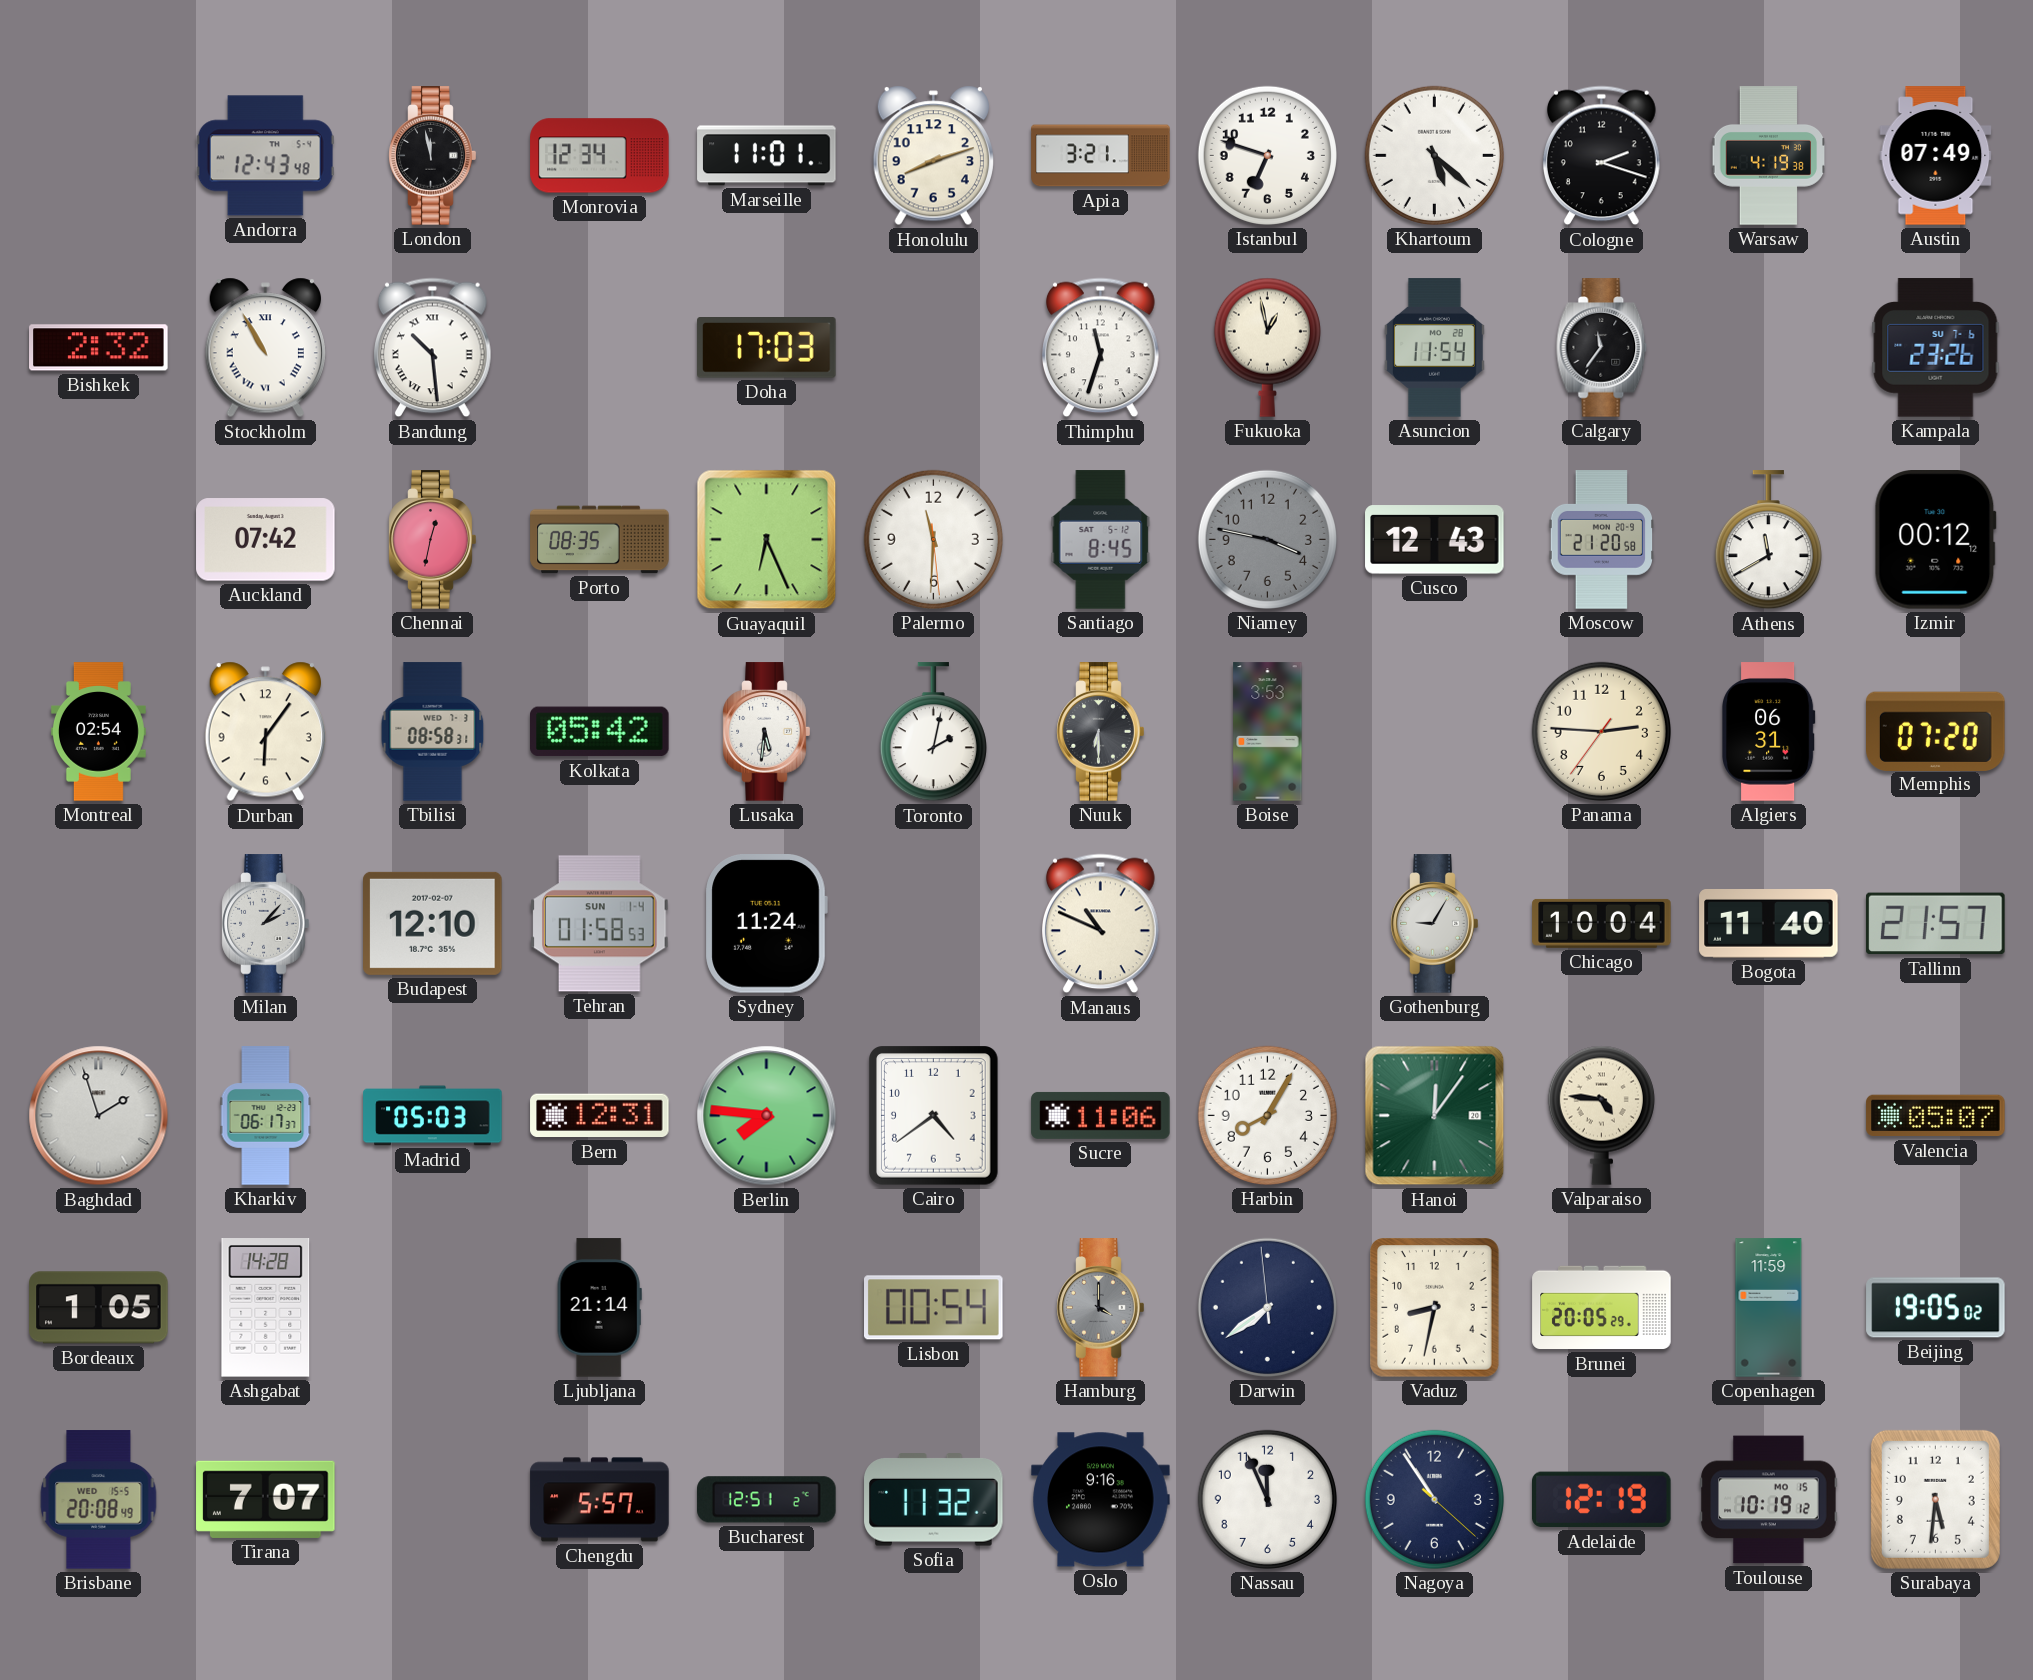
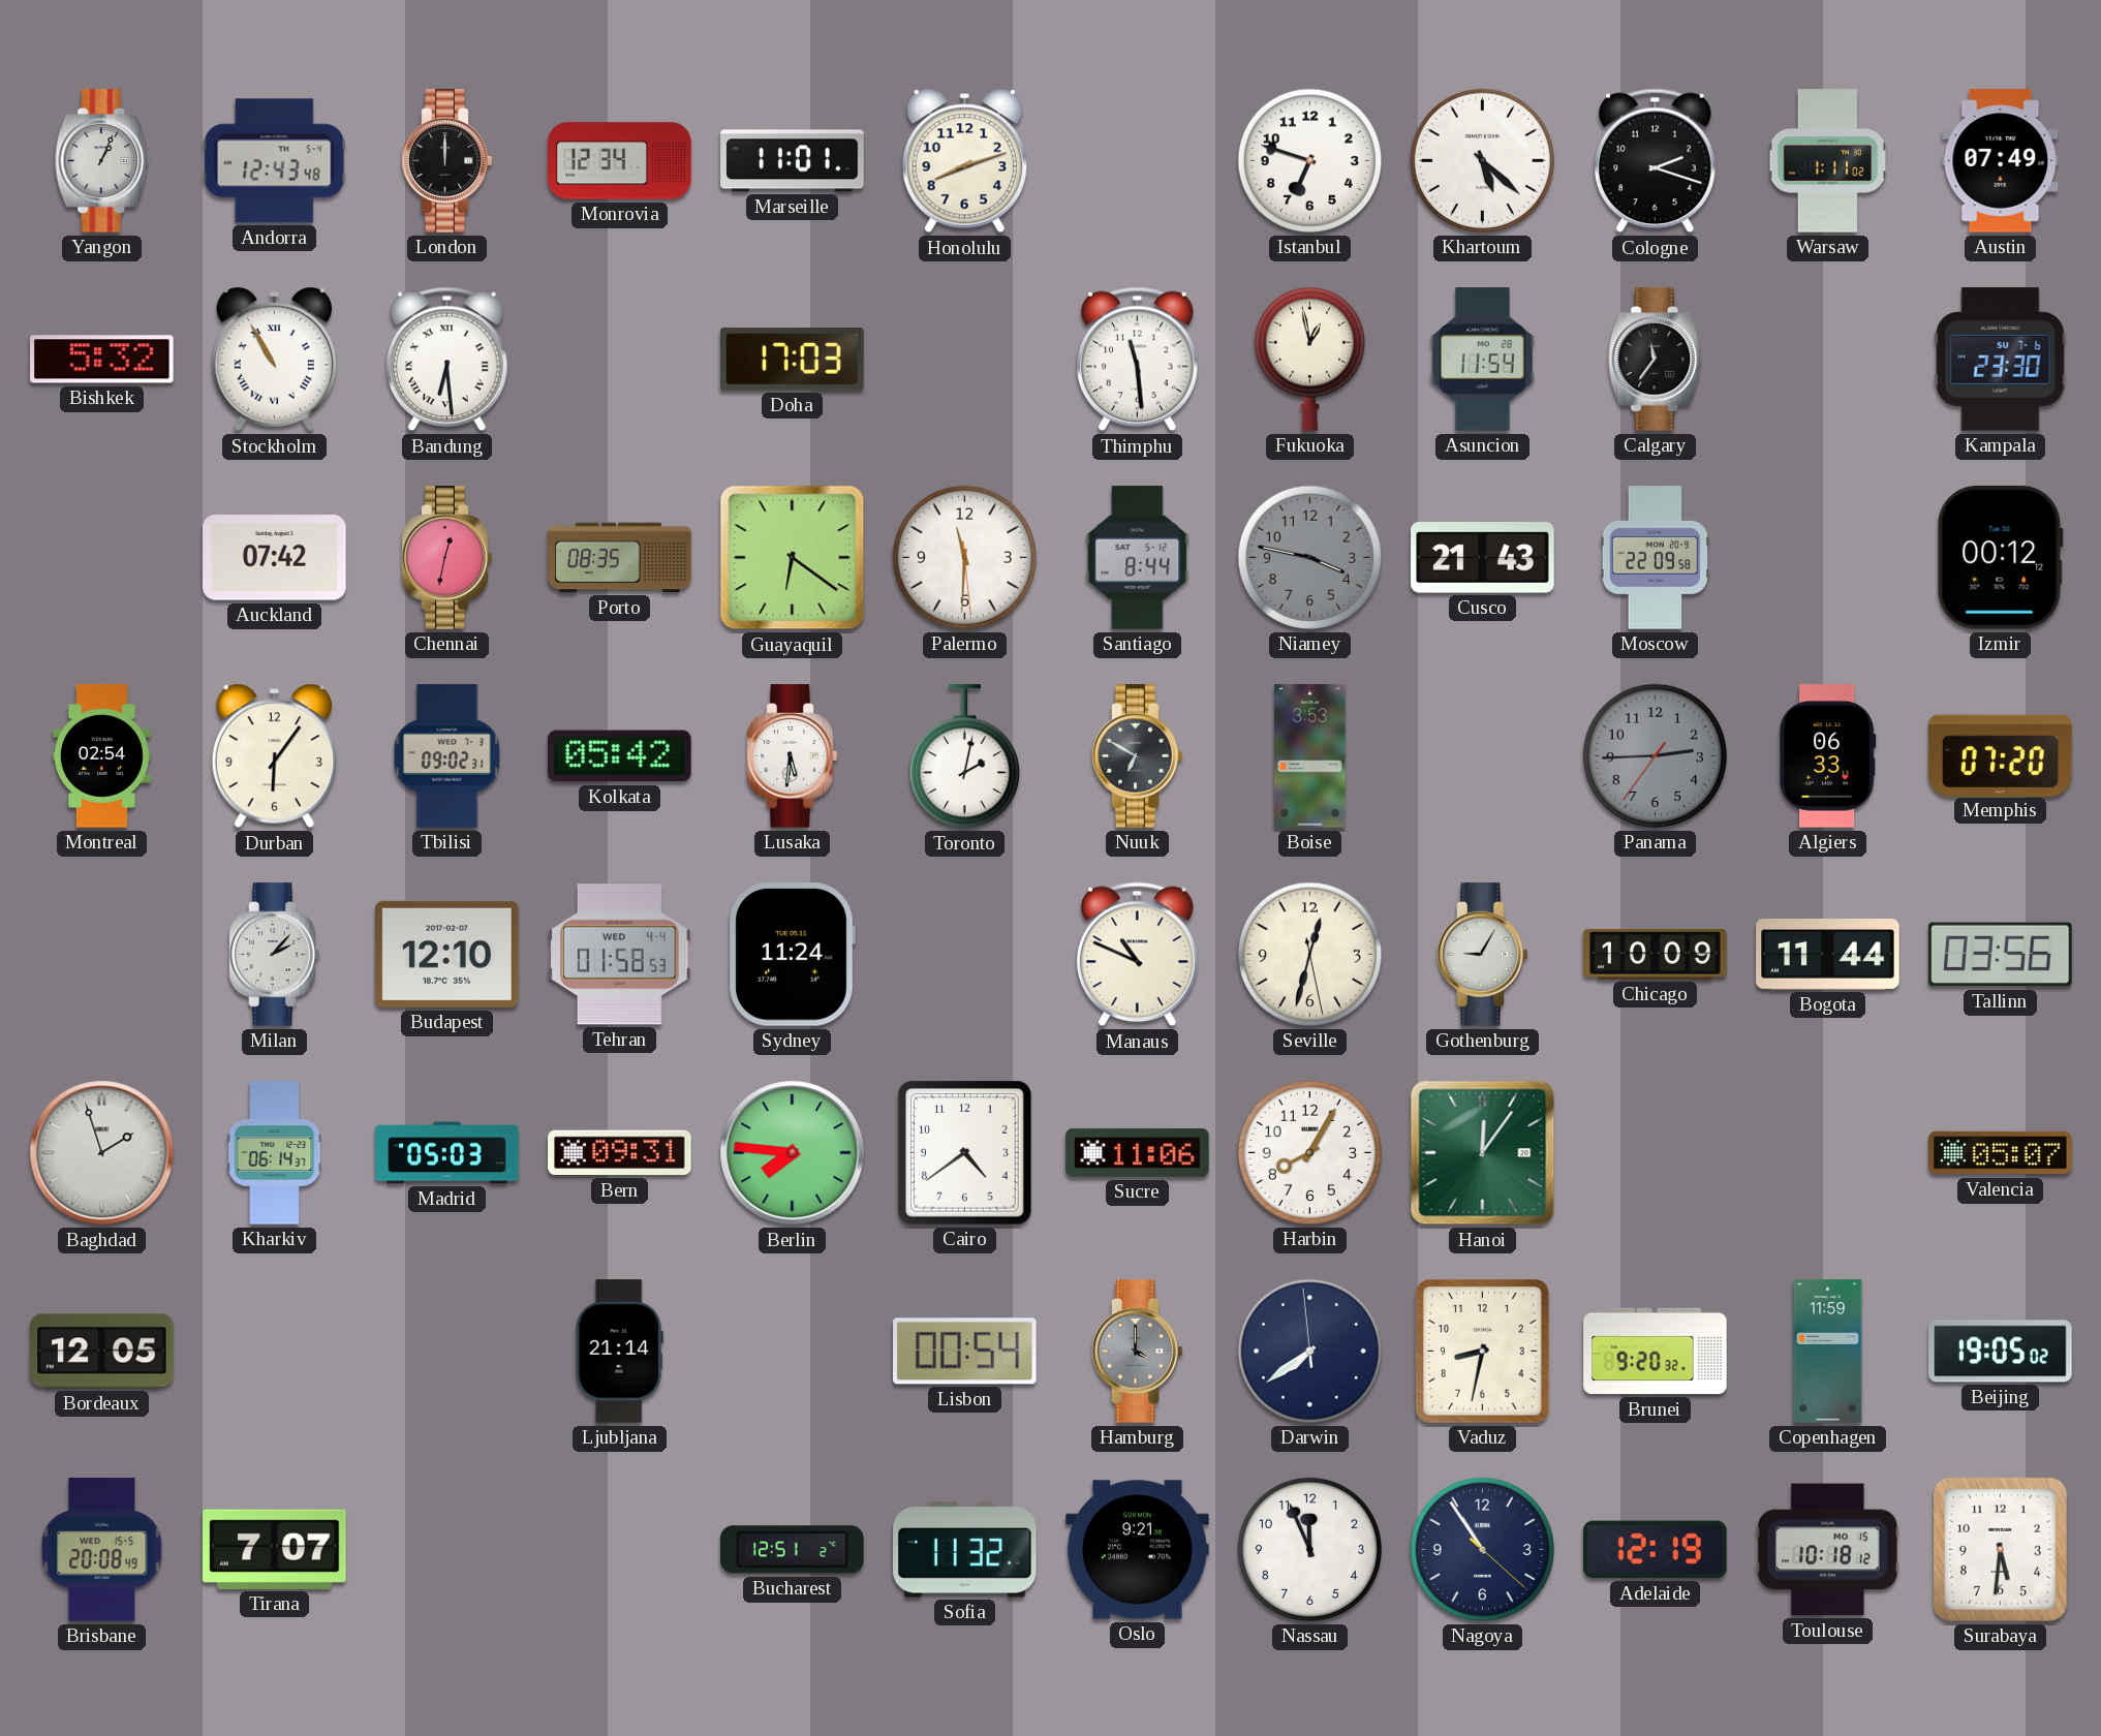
Yangon: none -> 1:04 (102, 161)
London: 11:58 -> 12:00 (447, 161)
Apia: 3:21 -> none (1101, 156)
Warsaw: 4:19 -> 1:11 (1828, 161)
Bishkek: 2:32 -> 5:32 (102, 360)
Bandung: 10:29 -> 6:29 (447, 360)
Thimphu: 11:33 -> 11:29 (1138, 360)
Kampala: 23:26 -> 23:30 (2001, 360)
Guayaquil: 6:26 -> 6:21 (793, 558)
Santiago: 8:45 -> 8:44 (1138, 558)
Cusco: 12:43 -> 21:43 (1483, 558)
Moscow: 21:20 -> 22:09 (1655, 558)
Athens: 11:40 -> none (1768, 540)
Tbilisi: 08:58 -> 09:02 (447, 756)
Nuuk: 6:30 -> 6:50 (1138, 756)
Panama: 2:45 -> 2:44 (1655, 755)
Panama dial: cream -> grey (1655, 755)
Algiers: 06:31 -> 06:33 (1828, 756)
Tehran date: SUN 1-4 -> WED 4-4 (620, 955)
Seville: none -> 12:32 (1309, 954)
Chicago: 10:04 -> 10:09 (1656, 954)
Bogota: 11:40 -> 11:44 (1828, 955)
Tallinn: 21:57 -> 03:56 (2001, 955)
Kharkiv: 06:17 -> 06:14 (275, 1153)
Bern: 12:31 -> 09:31 (620, 1153)
Valparaiso: 4:46 -> none (1601, 1115)
Bordeaux: 1:05 -> 12:05 (102, 1352)
Ashgabat: 14:28 -> none (266, 1308)
Brunei: 20:05 -> 9:20 (1656, 1352)
Chengdu: 5:57 -> none (600, 1500)
Oslo: 9:16 -> 9:21 (1138, 1550)
Toulouse: 10:19 -> 10:18 (1828, 1550)
